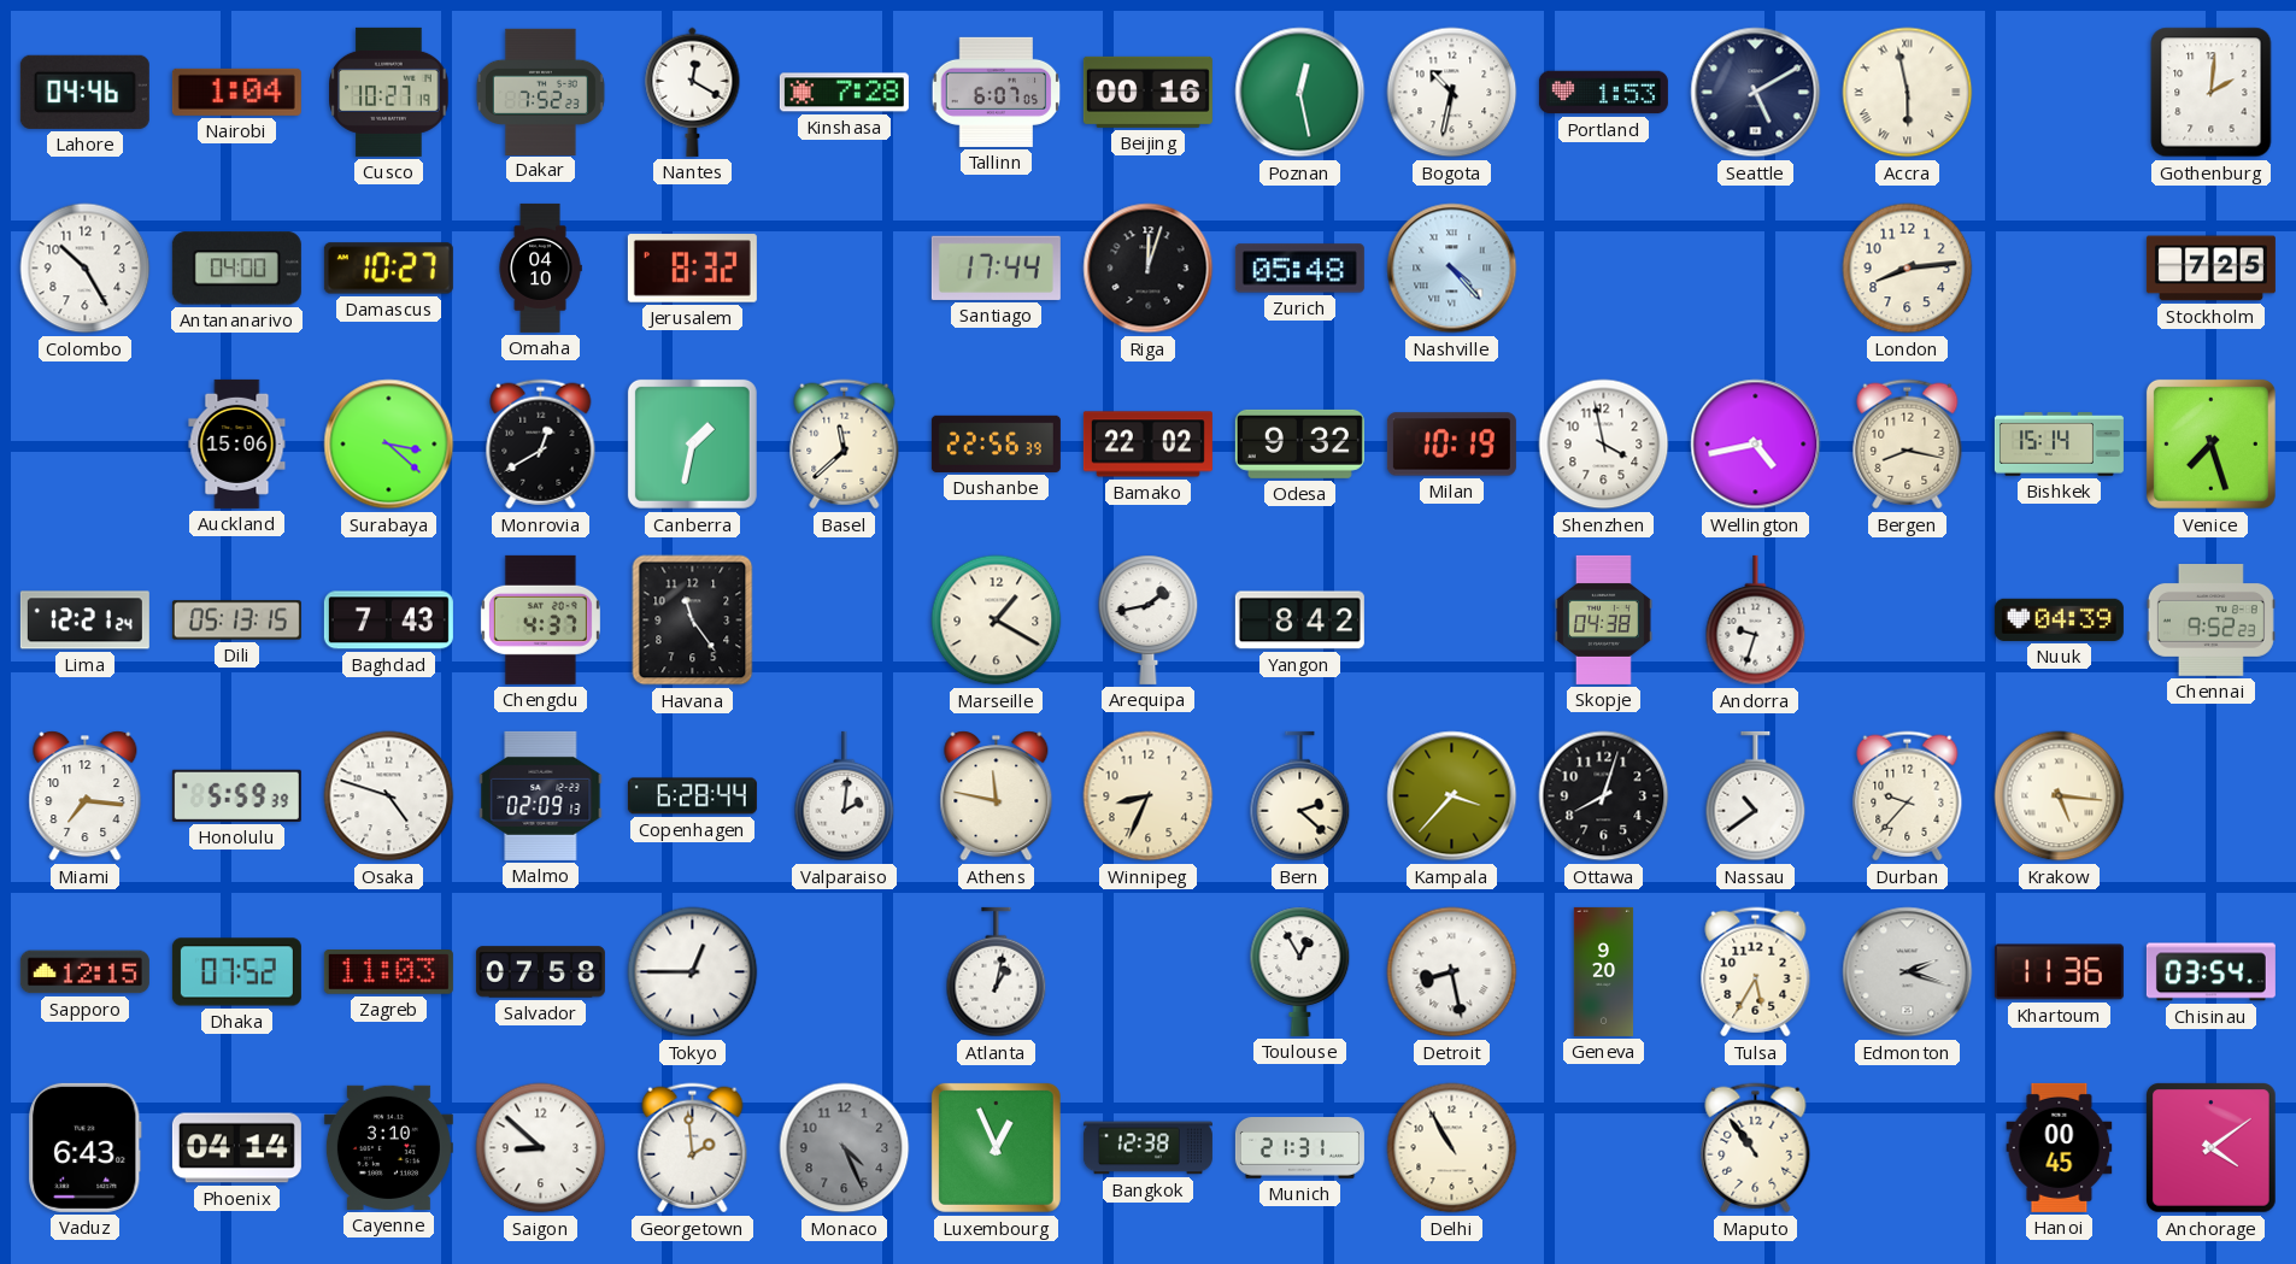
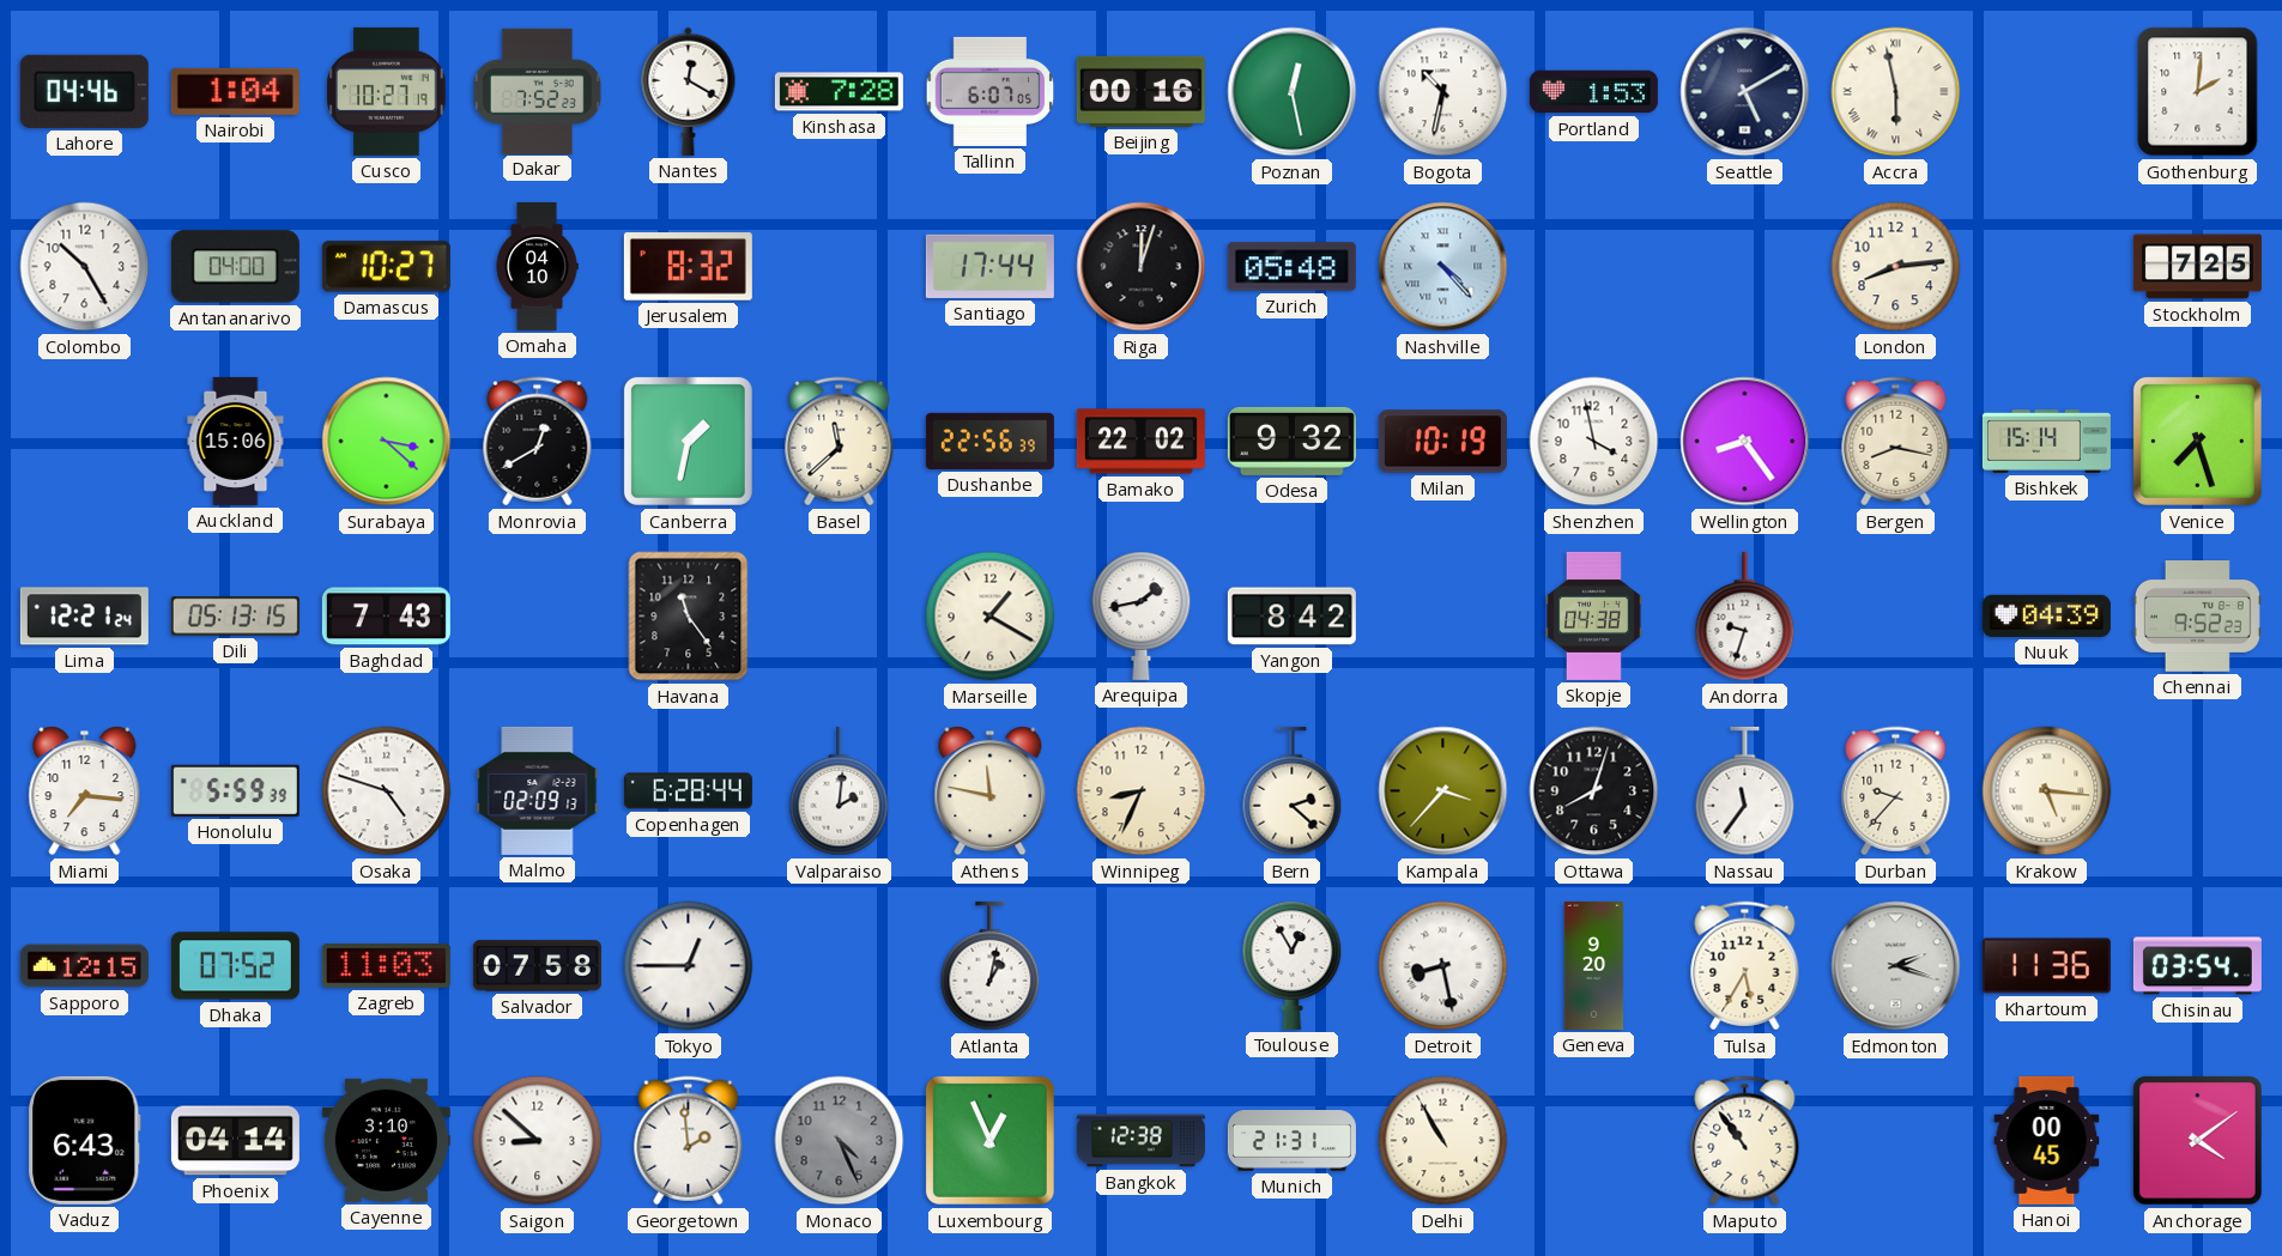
Wellington: 4:43 -> 8:24 (1745, 442)
Chengdu: 4:37 -> none (540, 619)
Nassau: 10:39 -> 11:36 (1745, 791)
